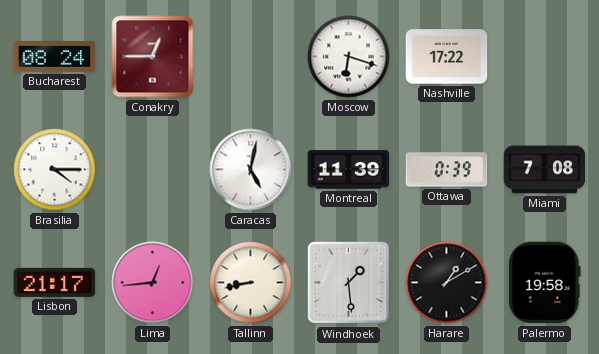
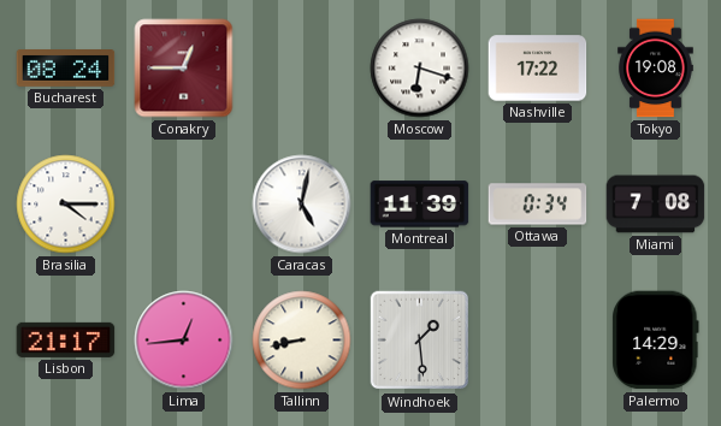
Tokyo: none -> 19:08 (656, 69)
Ottawa: 0:39 -> 0:34 (538, 205)
Harare: 1:10 -> none (447, 283)
Palermo: 19:58 -> 14:29 (656, 341)
